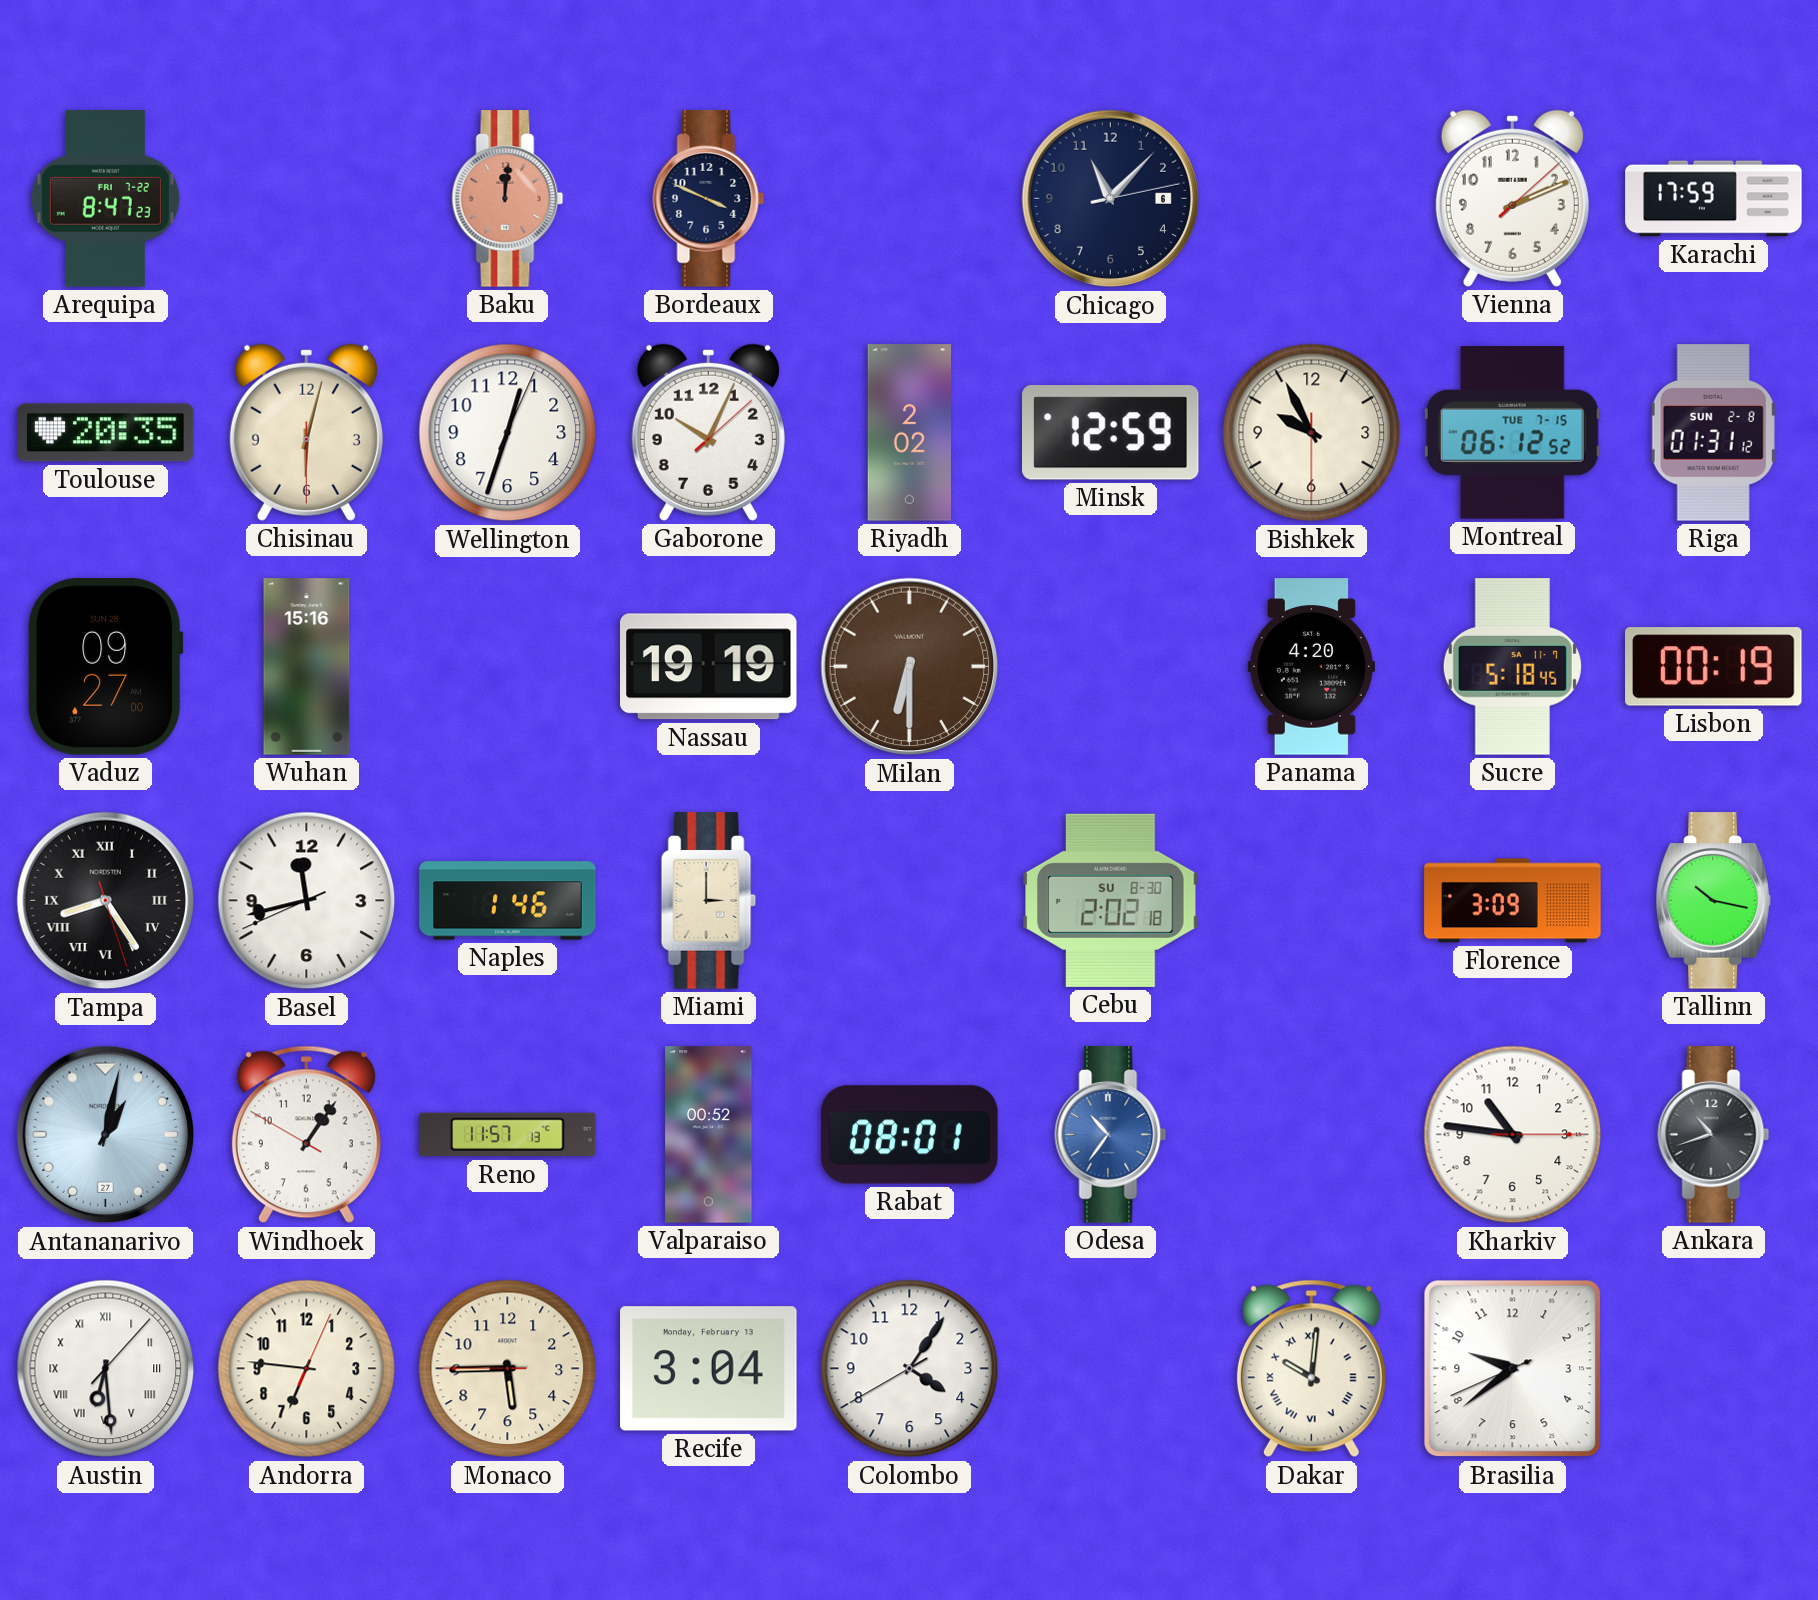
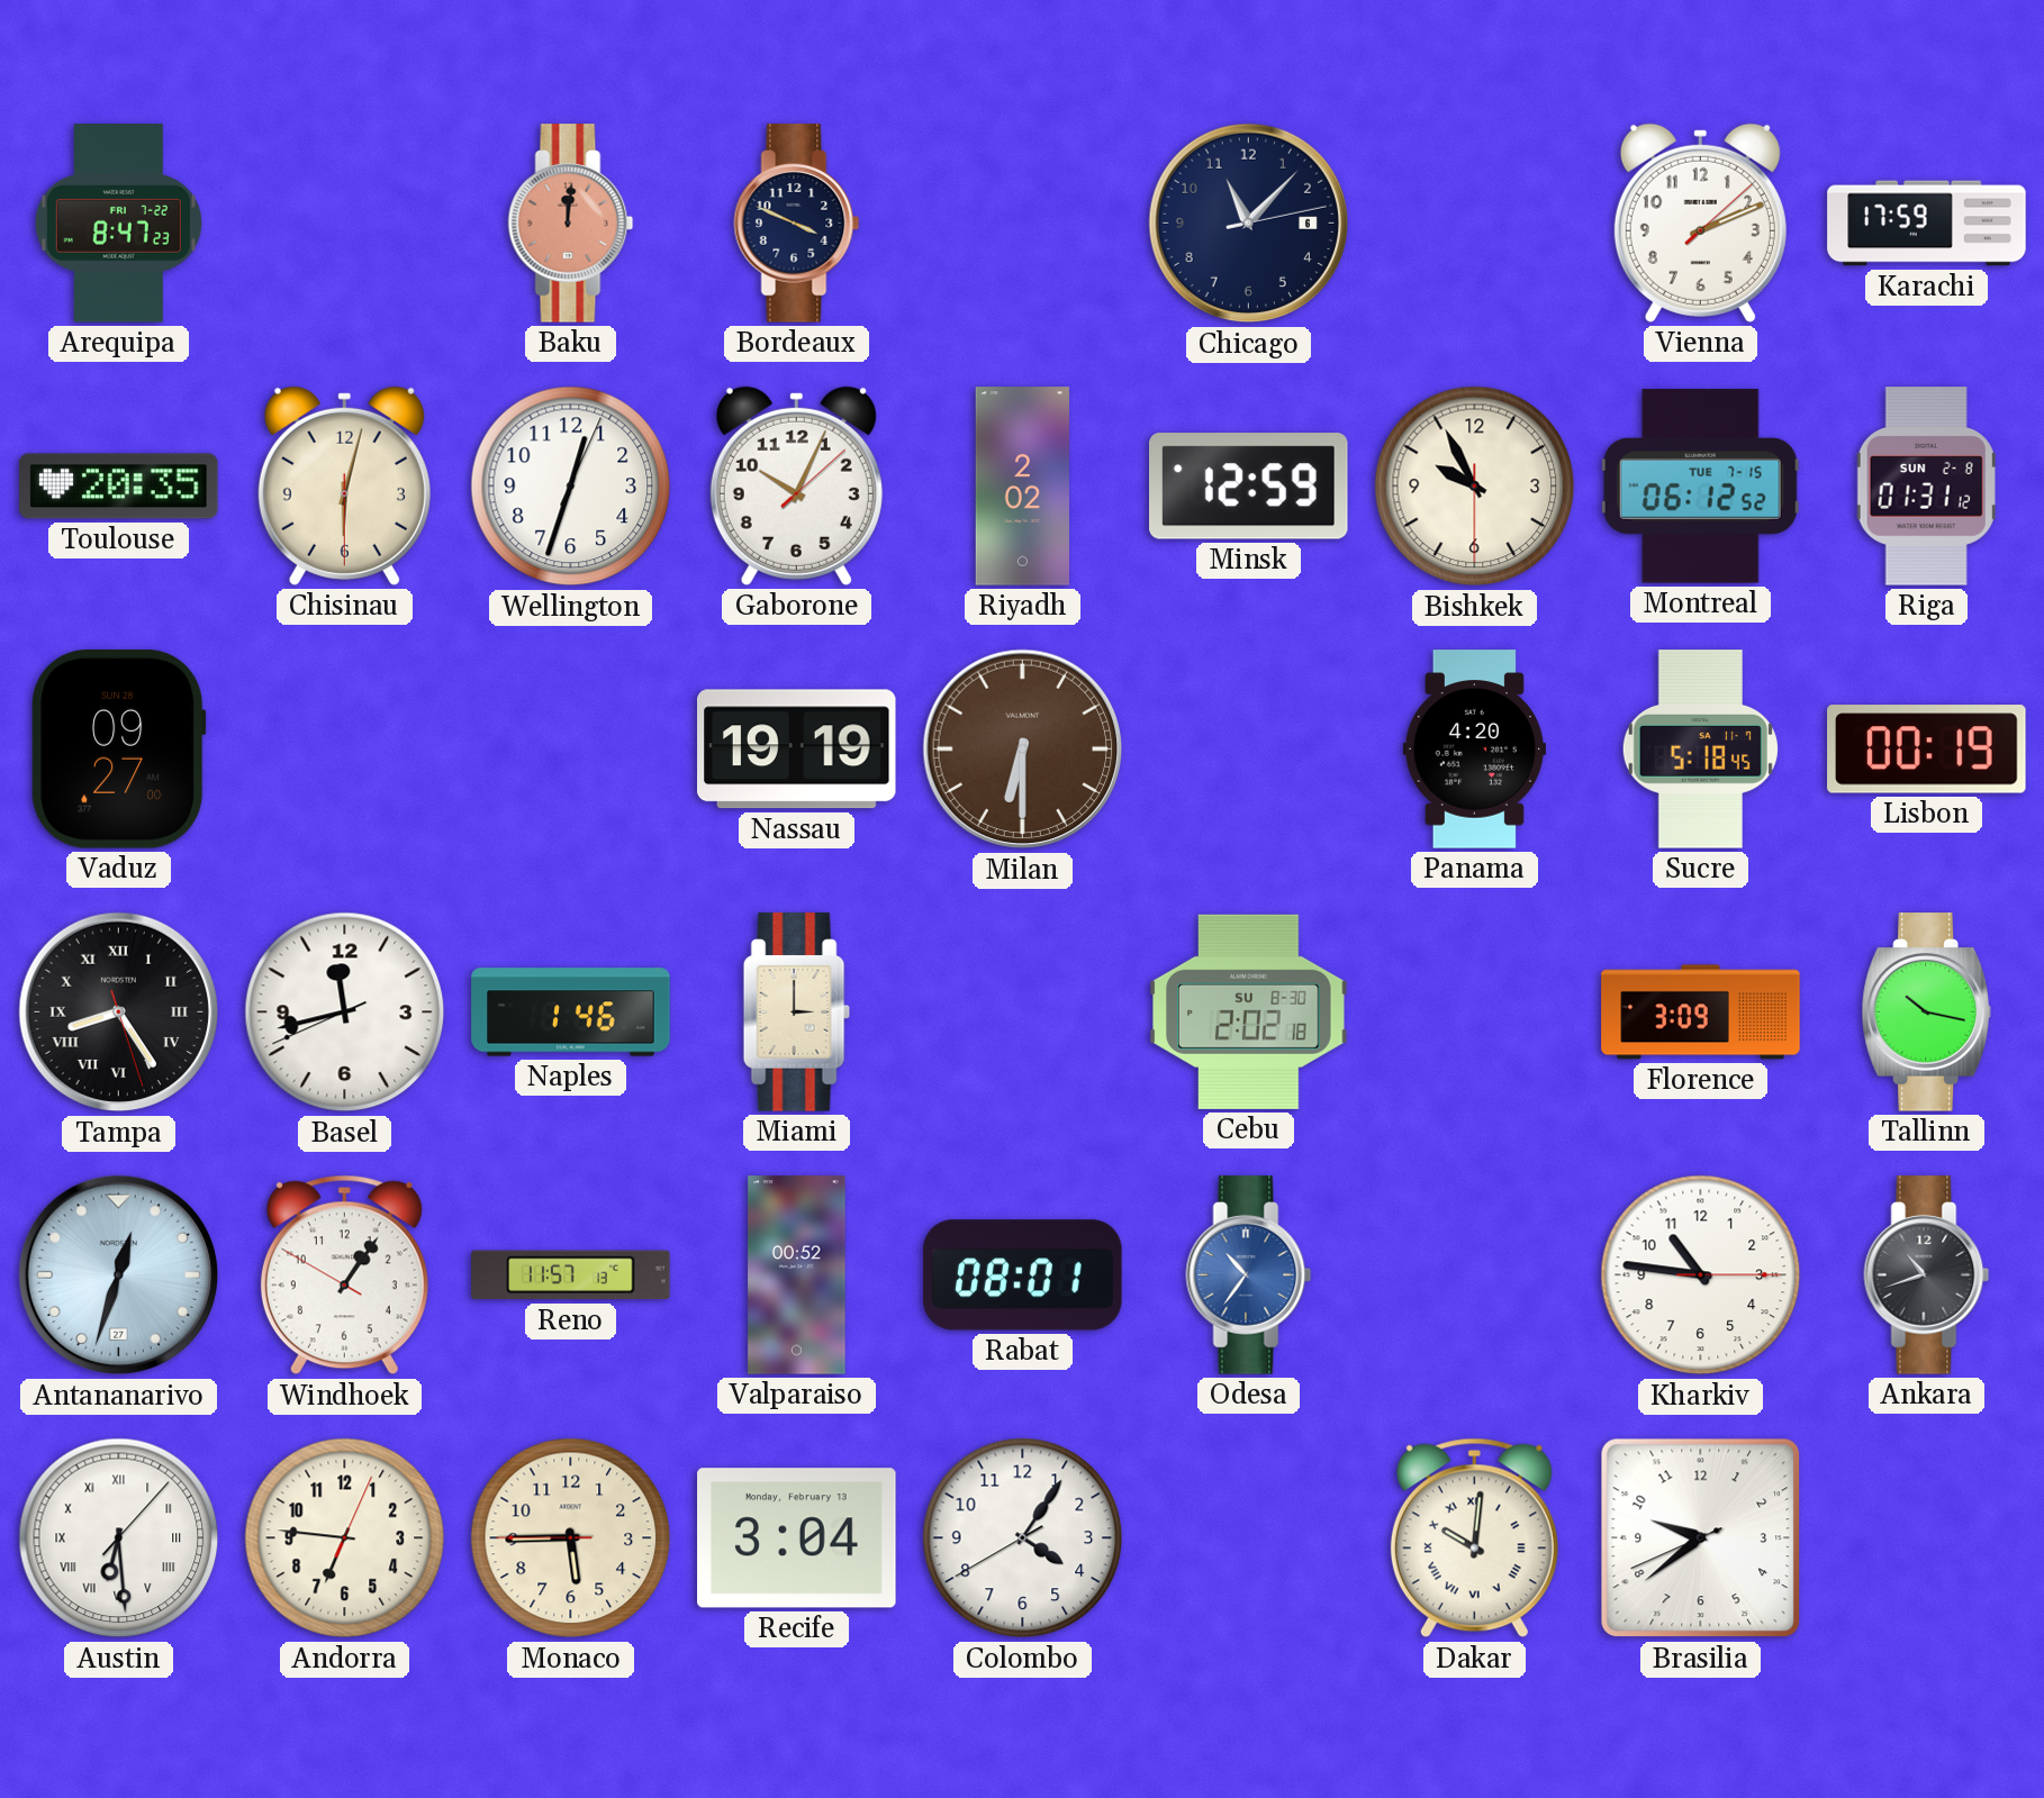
Wuhan: 15:16 -> none (307, 667)
Antananarivo: 1:02 -> 12:33 (119, 1275)
